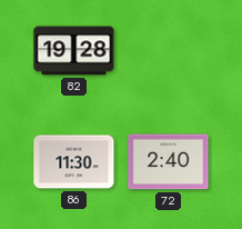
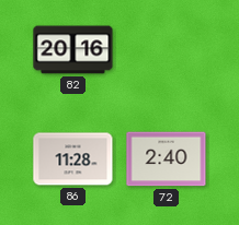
82: 19:28 -> 20:16 (73, 50)
86: 11:30 -> 11:28 (73, 159)
